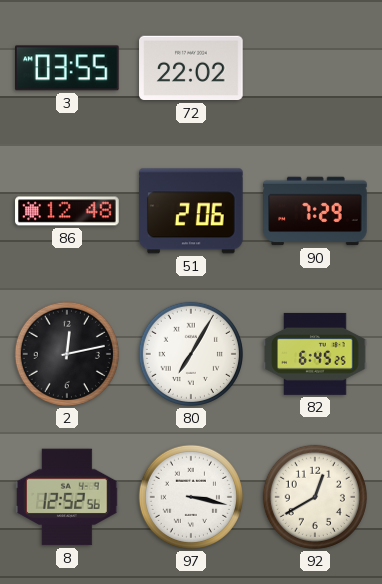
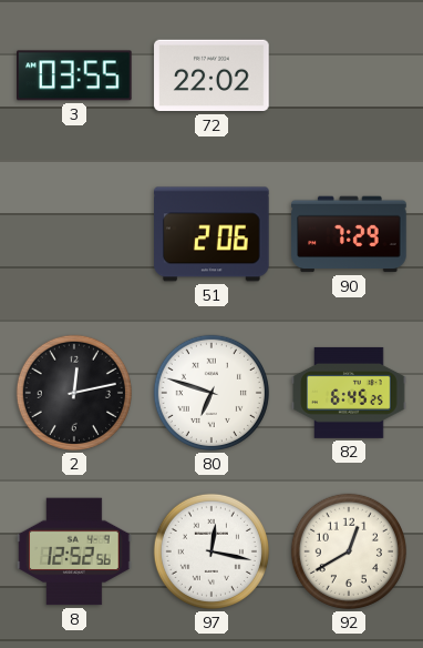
86: 12:48 -> none (67, 211)
80: 7:05 -> 6:48 (211, 393)
97: 3:17 -> 12:17 (211, 551)
